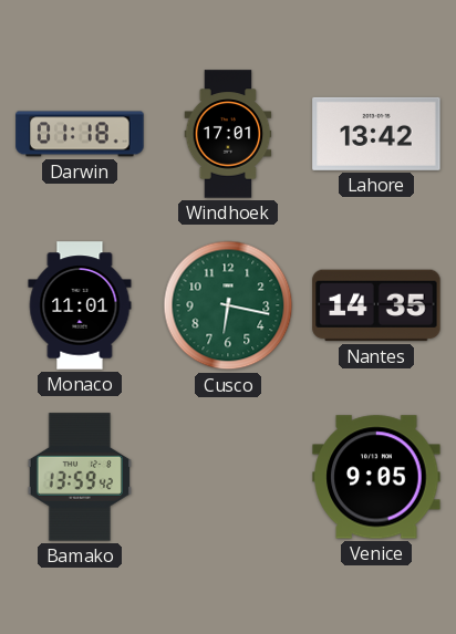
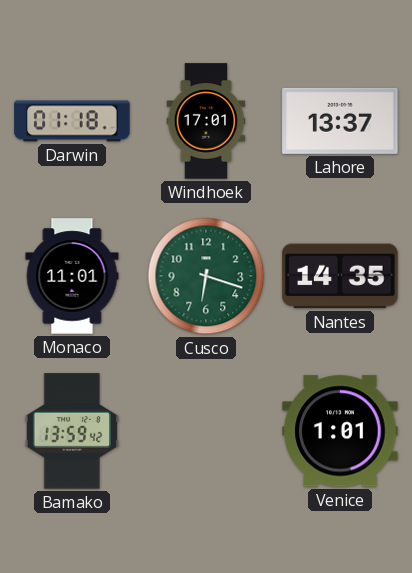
Lahore: 13:42 -> 13:37 (340, 121)
Cusco: 6:17 -> 6:18 (206, 276)
Venice: 9:05 -> 1:01 (340, 431)
